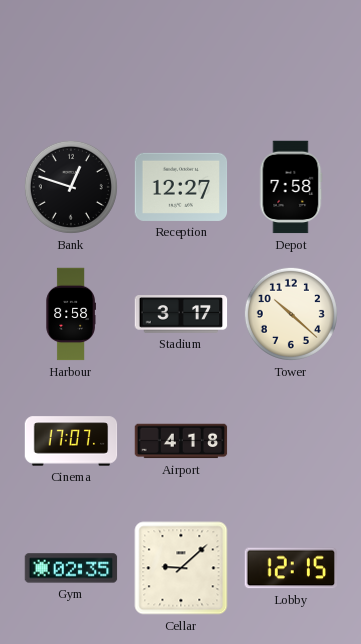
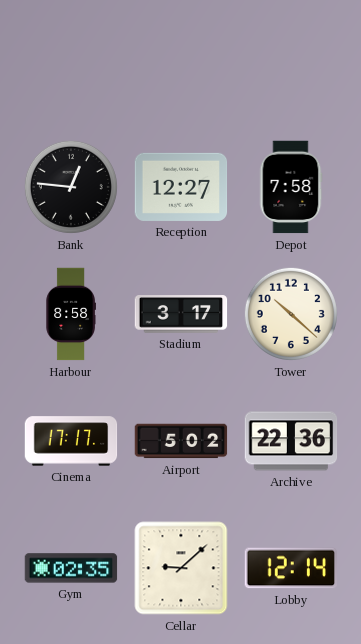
Bank: 12:48 -> 12:46 (71, 187)
Cinema: 17:07 -> 17:17 (71, 441)
Airport: 4:18 -> 5:02 (181, 441)
Archive: none -> 22:36 (291, 441)
Lobby: 12:15 -> 12:14 (291, 568)
